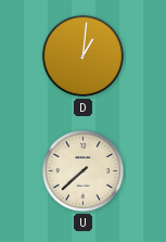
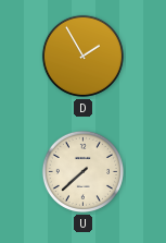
D: 1:01 -> 1:55 (82, 56)
